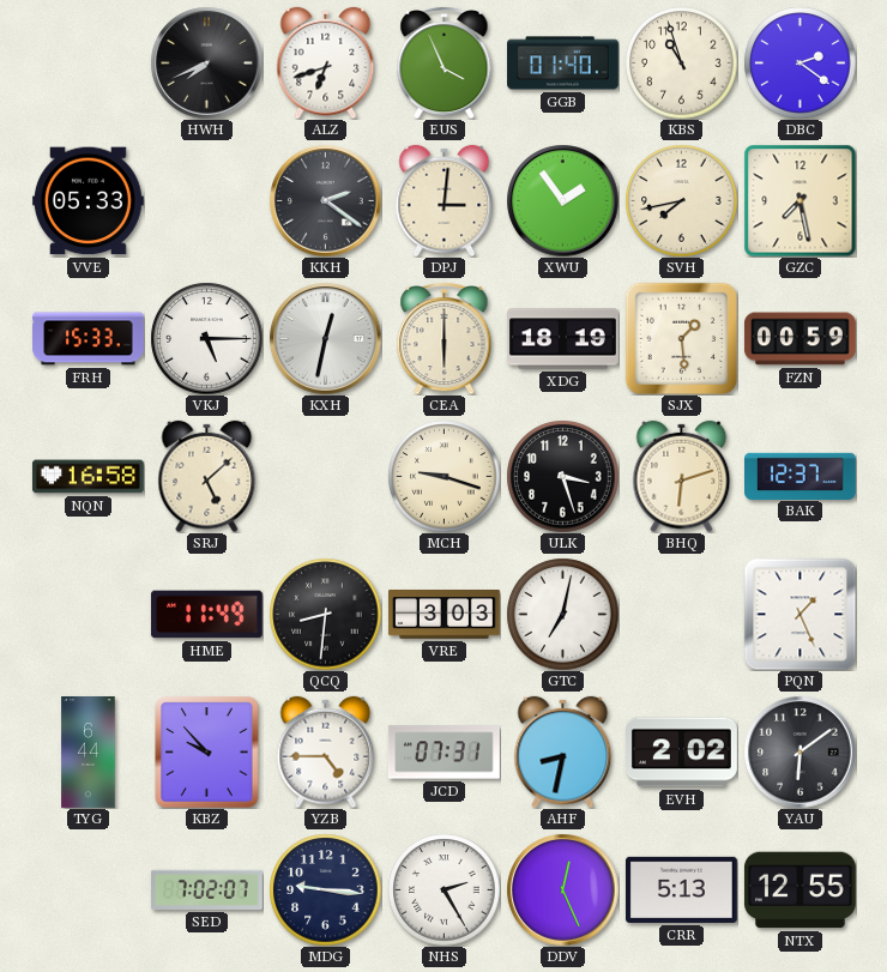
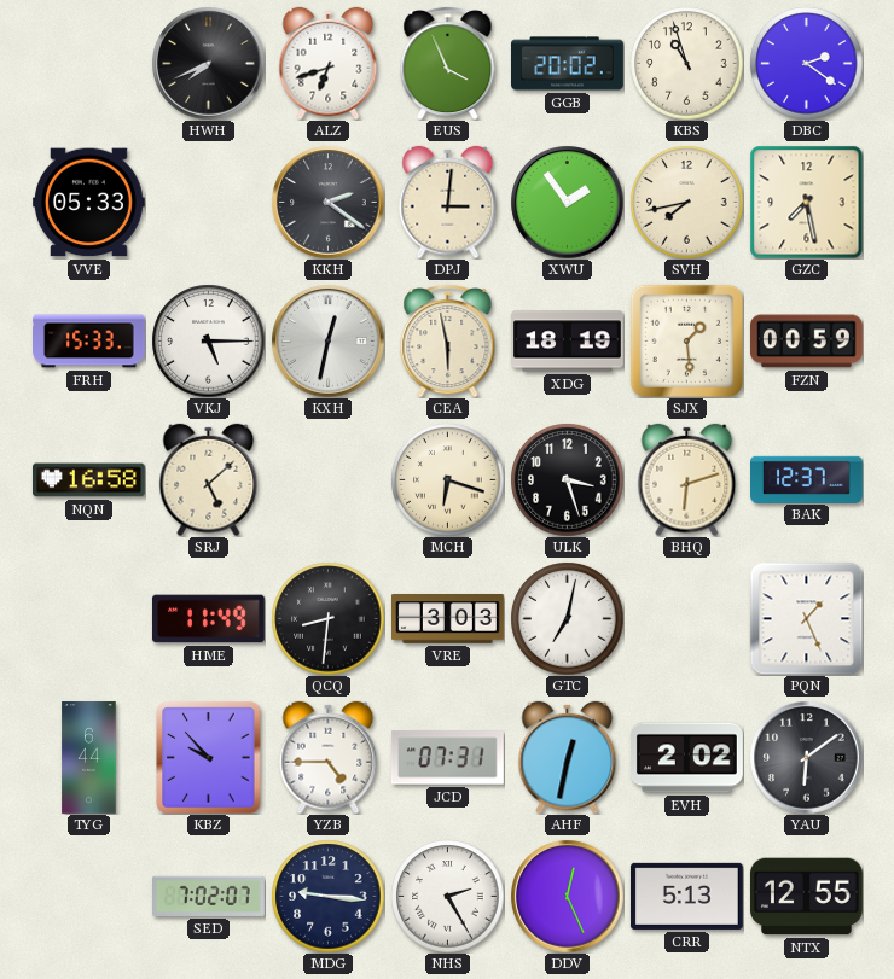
GGB: 01:40 -> 20:02 (568, 64)
CEA: 6:00 -> 5:58 (448, 340)
MCH: 9:18 -> 6:18 (447, 479)
AHF: 8:32 -> 12:32 (568, 757)
